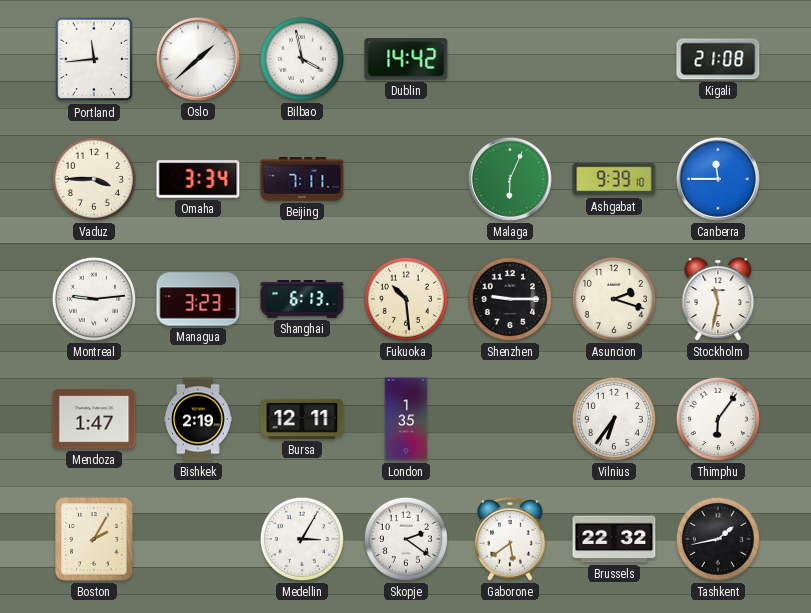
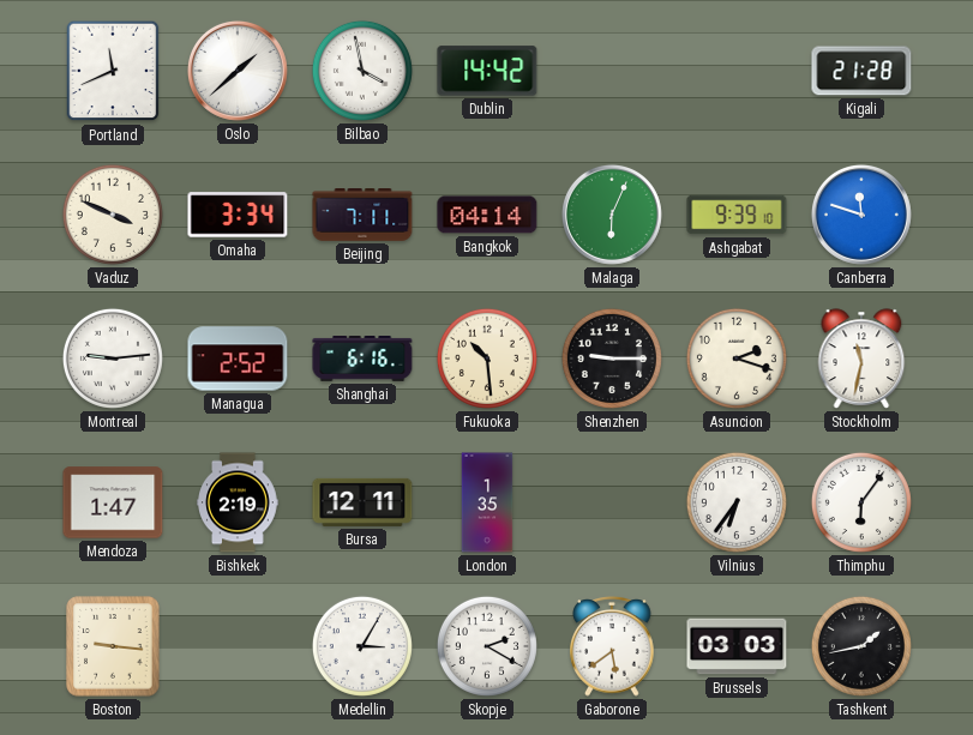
Portland: 11:44 -> 11:41 (113, 71)
Kigali: 21:08 -> 21:28 (861, 71)
Vaduz: 3:45 -> 3:49 (113, 215)
Bangkok: none -> 04:14 (487, 215)
Canberra: 11:45 -> 11:48 (861, 215)
Managua: 3:23 -> 2:52 (238, 359)
Shanghai: 6:13 -> 6:16 (362, 360)
Boston: 2:05 -> 9:16 (113, 646)
Skopje: 2:21 -> 2:20 (487, 646)
Brussels: 22:32 -> 03:03 (737, 646)
